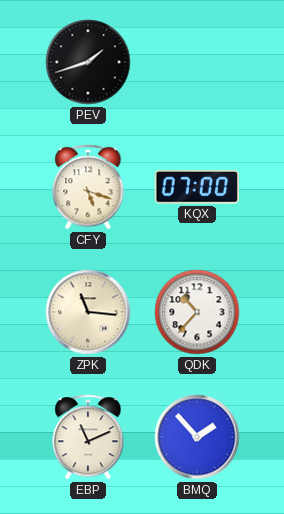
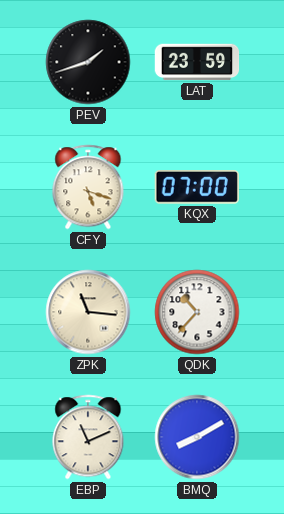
LAT: none -> 23:59 (197, 62)
BMQ: 1:53 -> 8:10 (197, 437)
